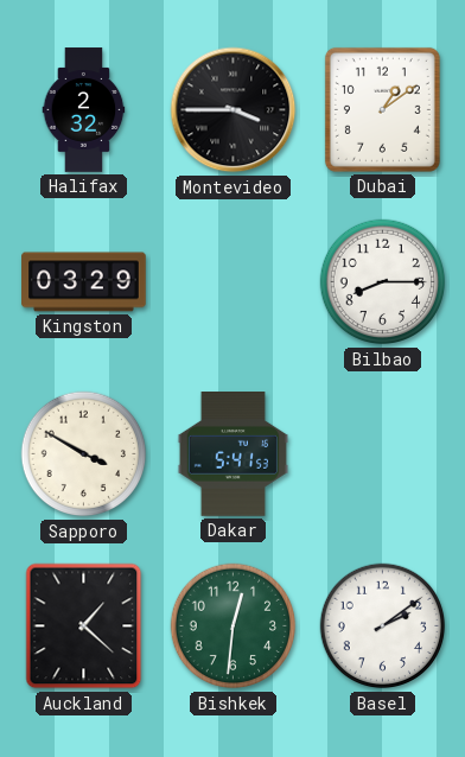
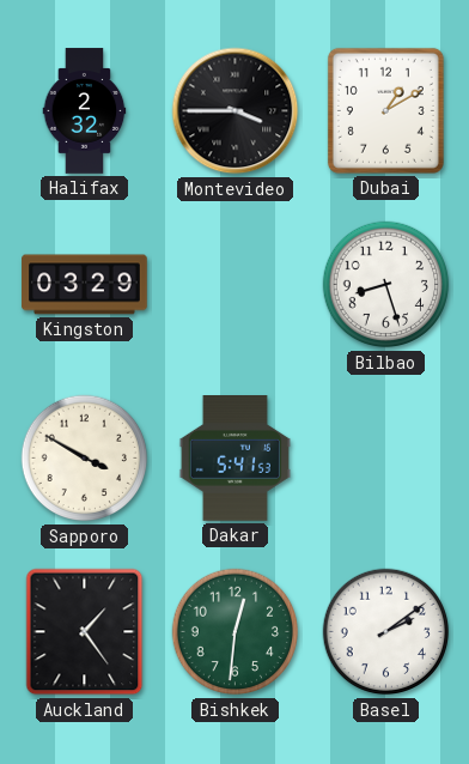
Dubai: 1:09 -> 1:10 (385, 110)
Bilbao: 8:15 -> 8:27 (386, 285)
Auckland: 1:22 -> 1:24 (85, 632)
